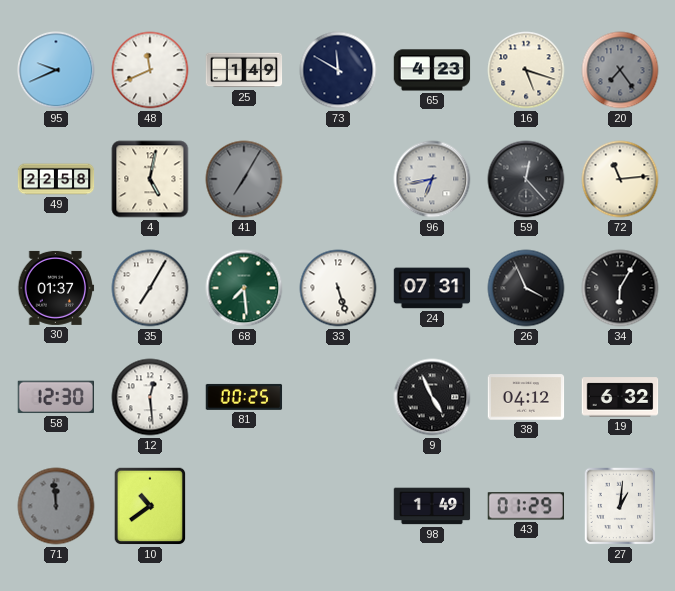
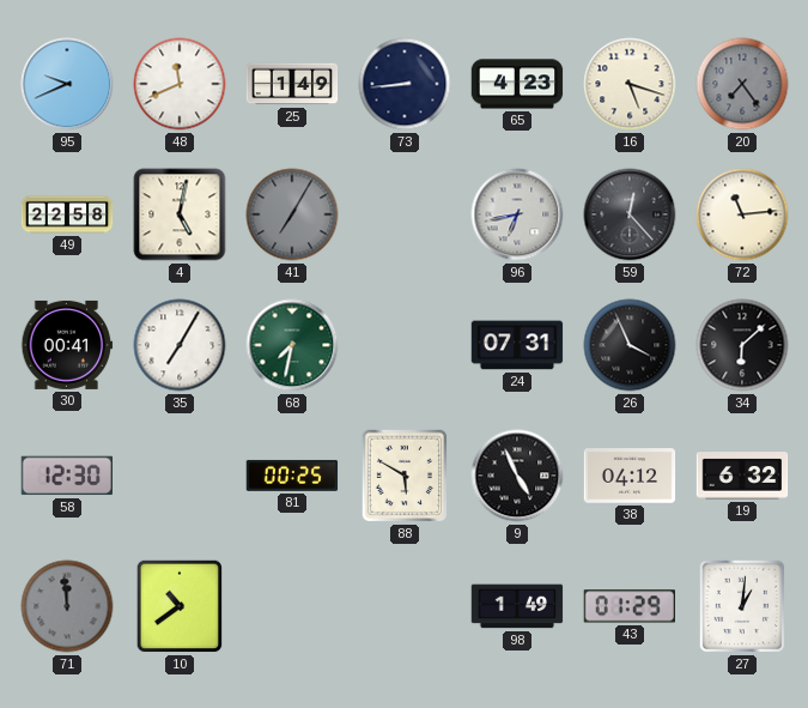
73: 11:50 -> 8:44 (405, 84)
30: 01:37 -> 00:41 (67, 345)
68: 7:29 -> 7:32 (292, 345)
33: 5:27 -> none (338, 288)
34: 6:05 -> 6:08 (742, 345)
12: 12:29 -> none (150, 397)
88: none -> 5:50 (405, 476)
